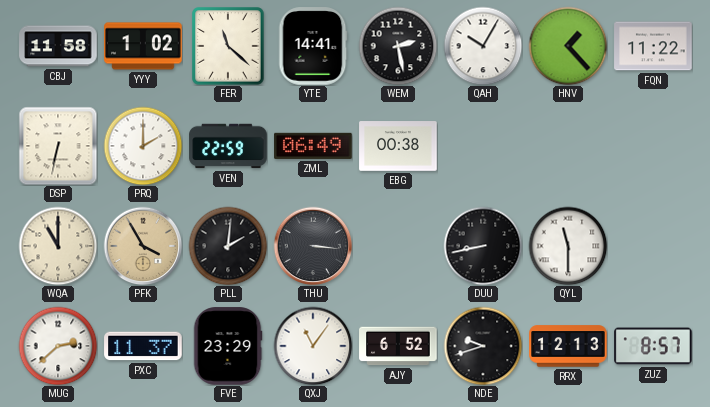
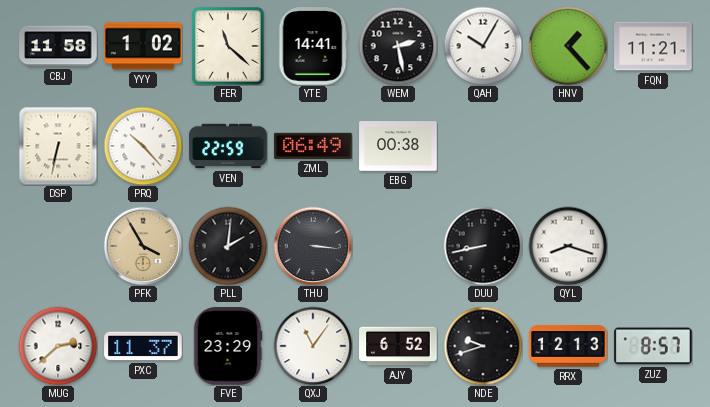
FQN: 11:22 -> 11:21 (653, 46)
PRQ: 2:00 -> 10:23 (143, 146)
WQA: 11:00 -> none (58, 246)
QYL: 11:30 -> 8:18 (568, 246)
